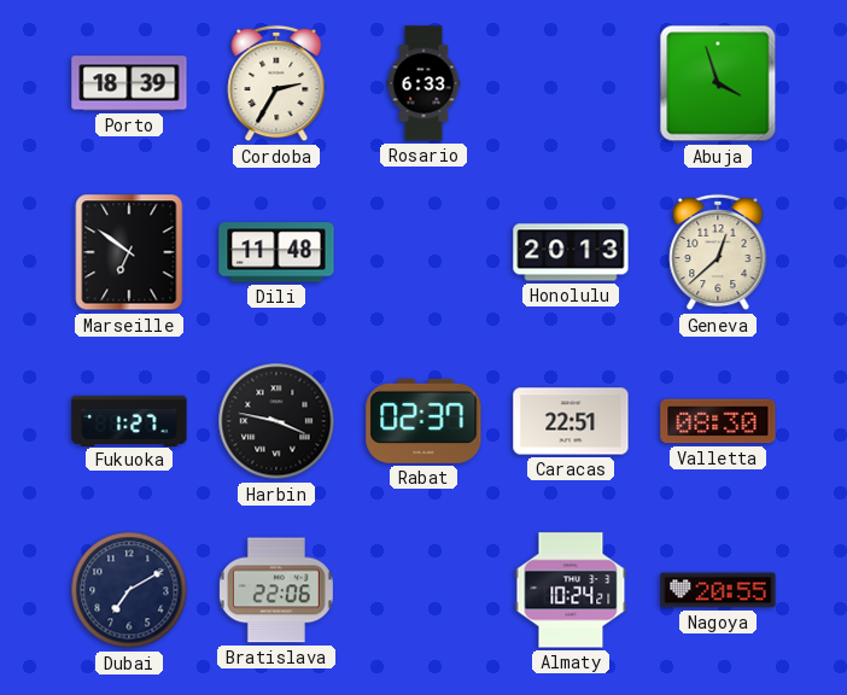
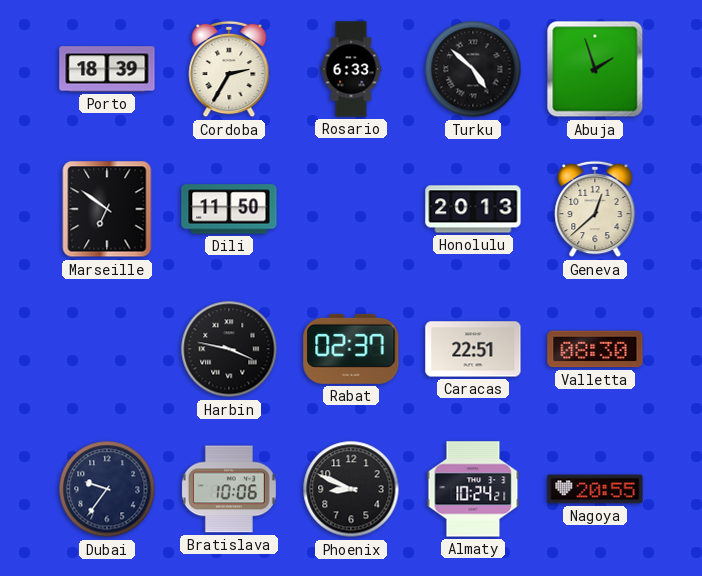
Turku: none -> 4:52 (473, 69)
Abuja: 3:57 -> 1:57 (595, 69)
Dili: 11:48 -> 11:50 (229, 209)
Fukuoka: 1:27 -> none (129, 420)
Dubai: 7:10 -> 9:36 (107, 489)
Bratislava: 22:06 -> 10:06 (229, 489)
Phoenix: none -> 8:49 (351, 489)
